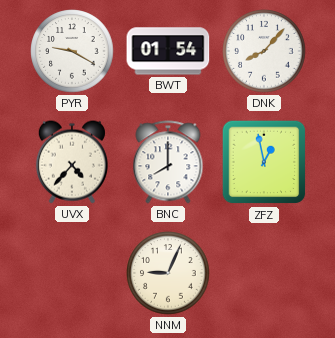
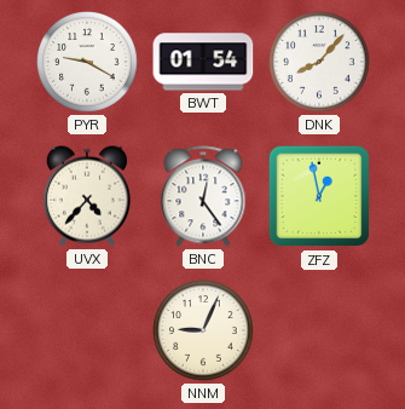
BNC: 8:00 -> 12:24 (203, 196)
